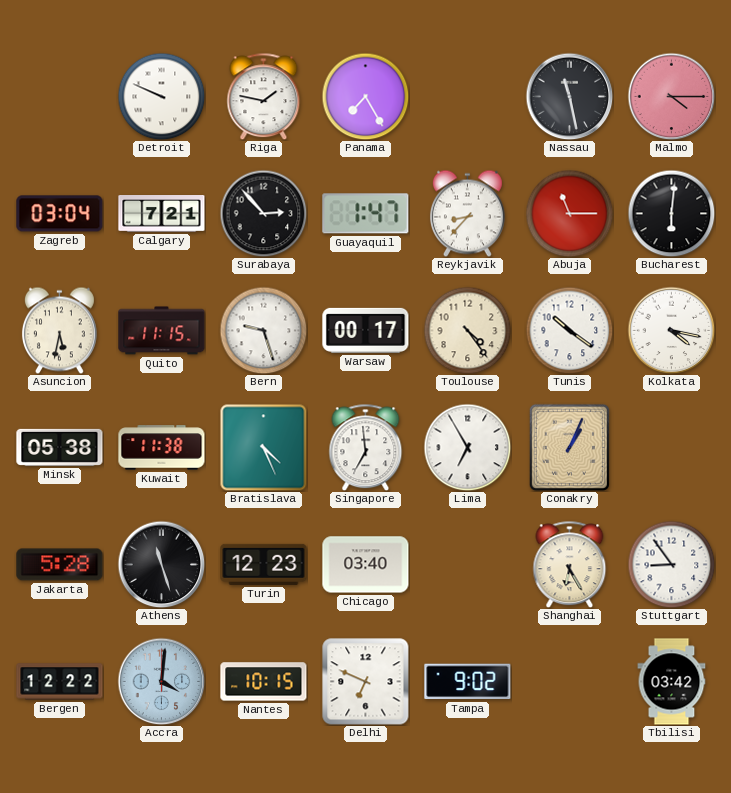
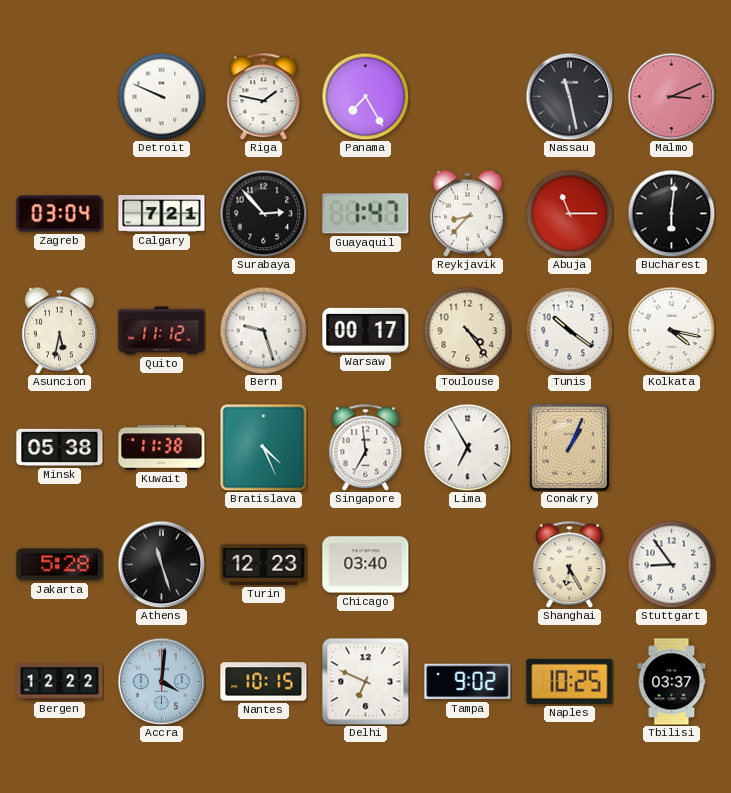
Malmo: 4:15 -> 3:11 (671, 96)
Quito: 11:15 -> 11:12 (162, 331)
Naples: none -> 10:25 (570, 681)
Tbilisi: 03:42 -> 03:37 (672, 682)
